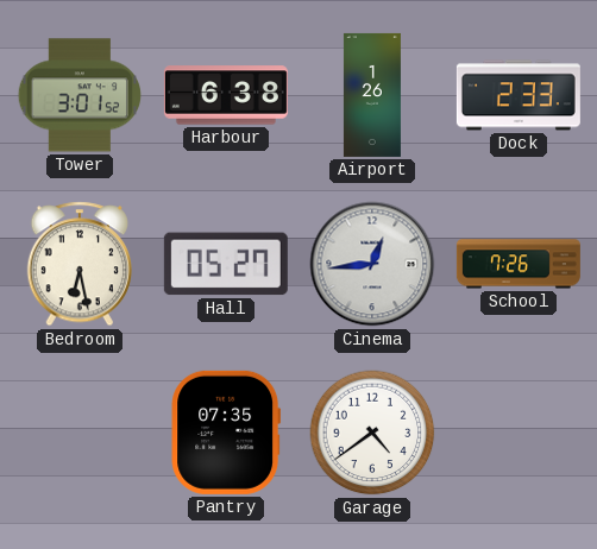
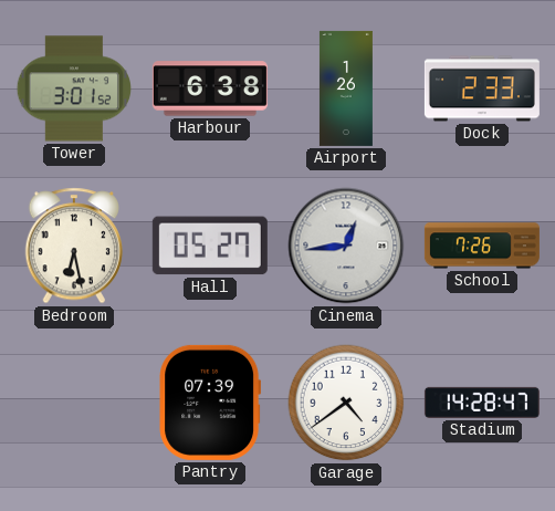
Pantry: 07:35 -> 07:39 (210, 403)
Stadium: none -> 14:28 (482, 403)
